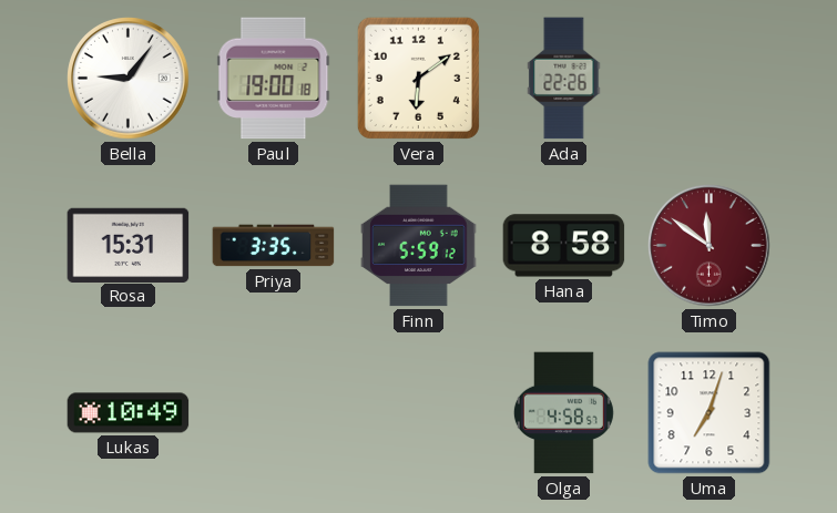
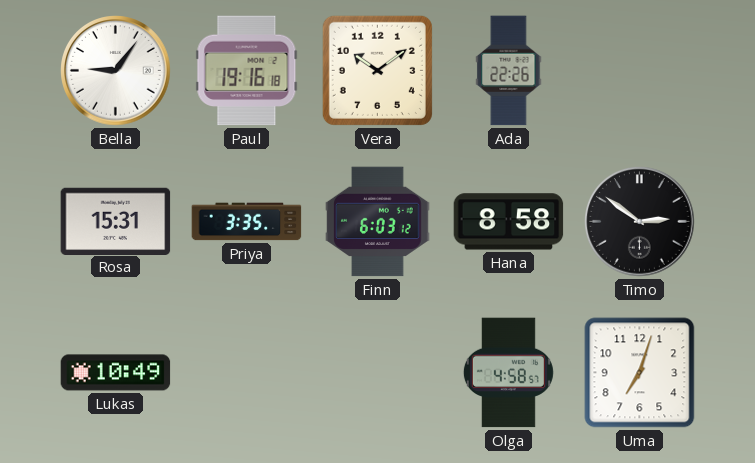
Paul: 19:00 -> 19:16 (247, 71)
Vera: 6:09 -> 10:09 (377, 70)
Finn: 5:59 -> 6:03 (378, 222)
Timo: 11:51 -> 2:51 (640, 222)
Timo dial: burgundy -> black (640, 222)
